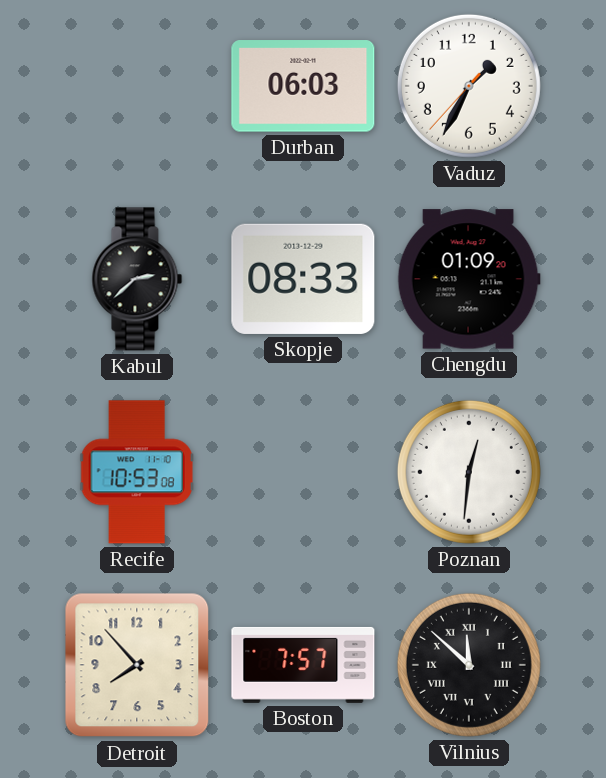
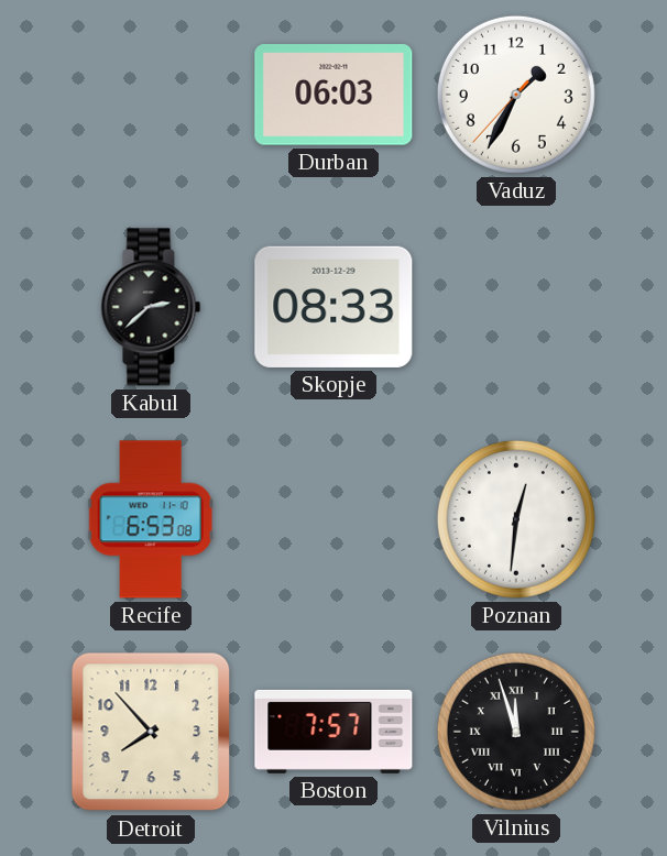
Chengdu: 01:09 -> none (469, 279)
Recife: 10:53 -> 6:53 (151, 519)
Vilnius: 11:52 -> 11:57 (516, 732)
